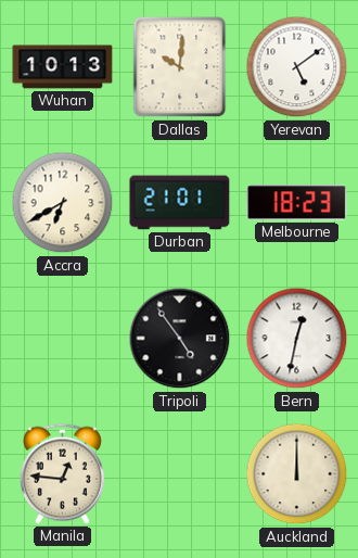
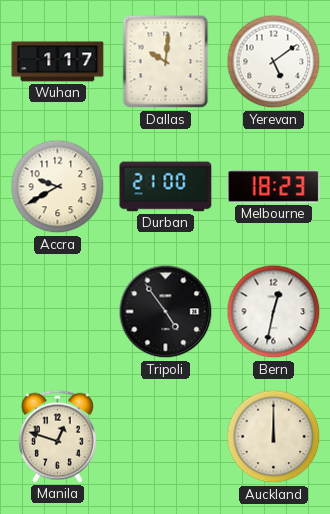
Wuhan: 10:13 -> 1:17 (58, 62)
Accra: 6:40 -> 9:40 (58, 187)
Durban: 21:01 -> 21:00 (166, 187)
Manila: 12:46 -> 12:48 (57, 436)
